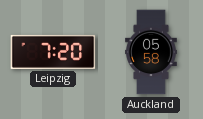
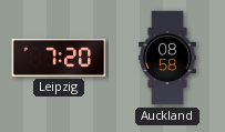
Auckland: 05:58 -> 08:58 (167, 58)
